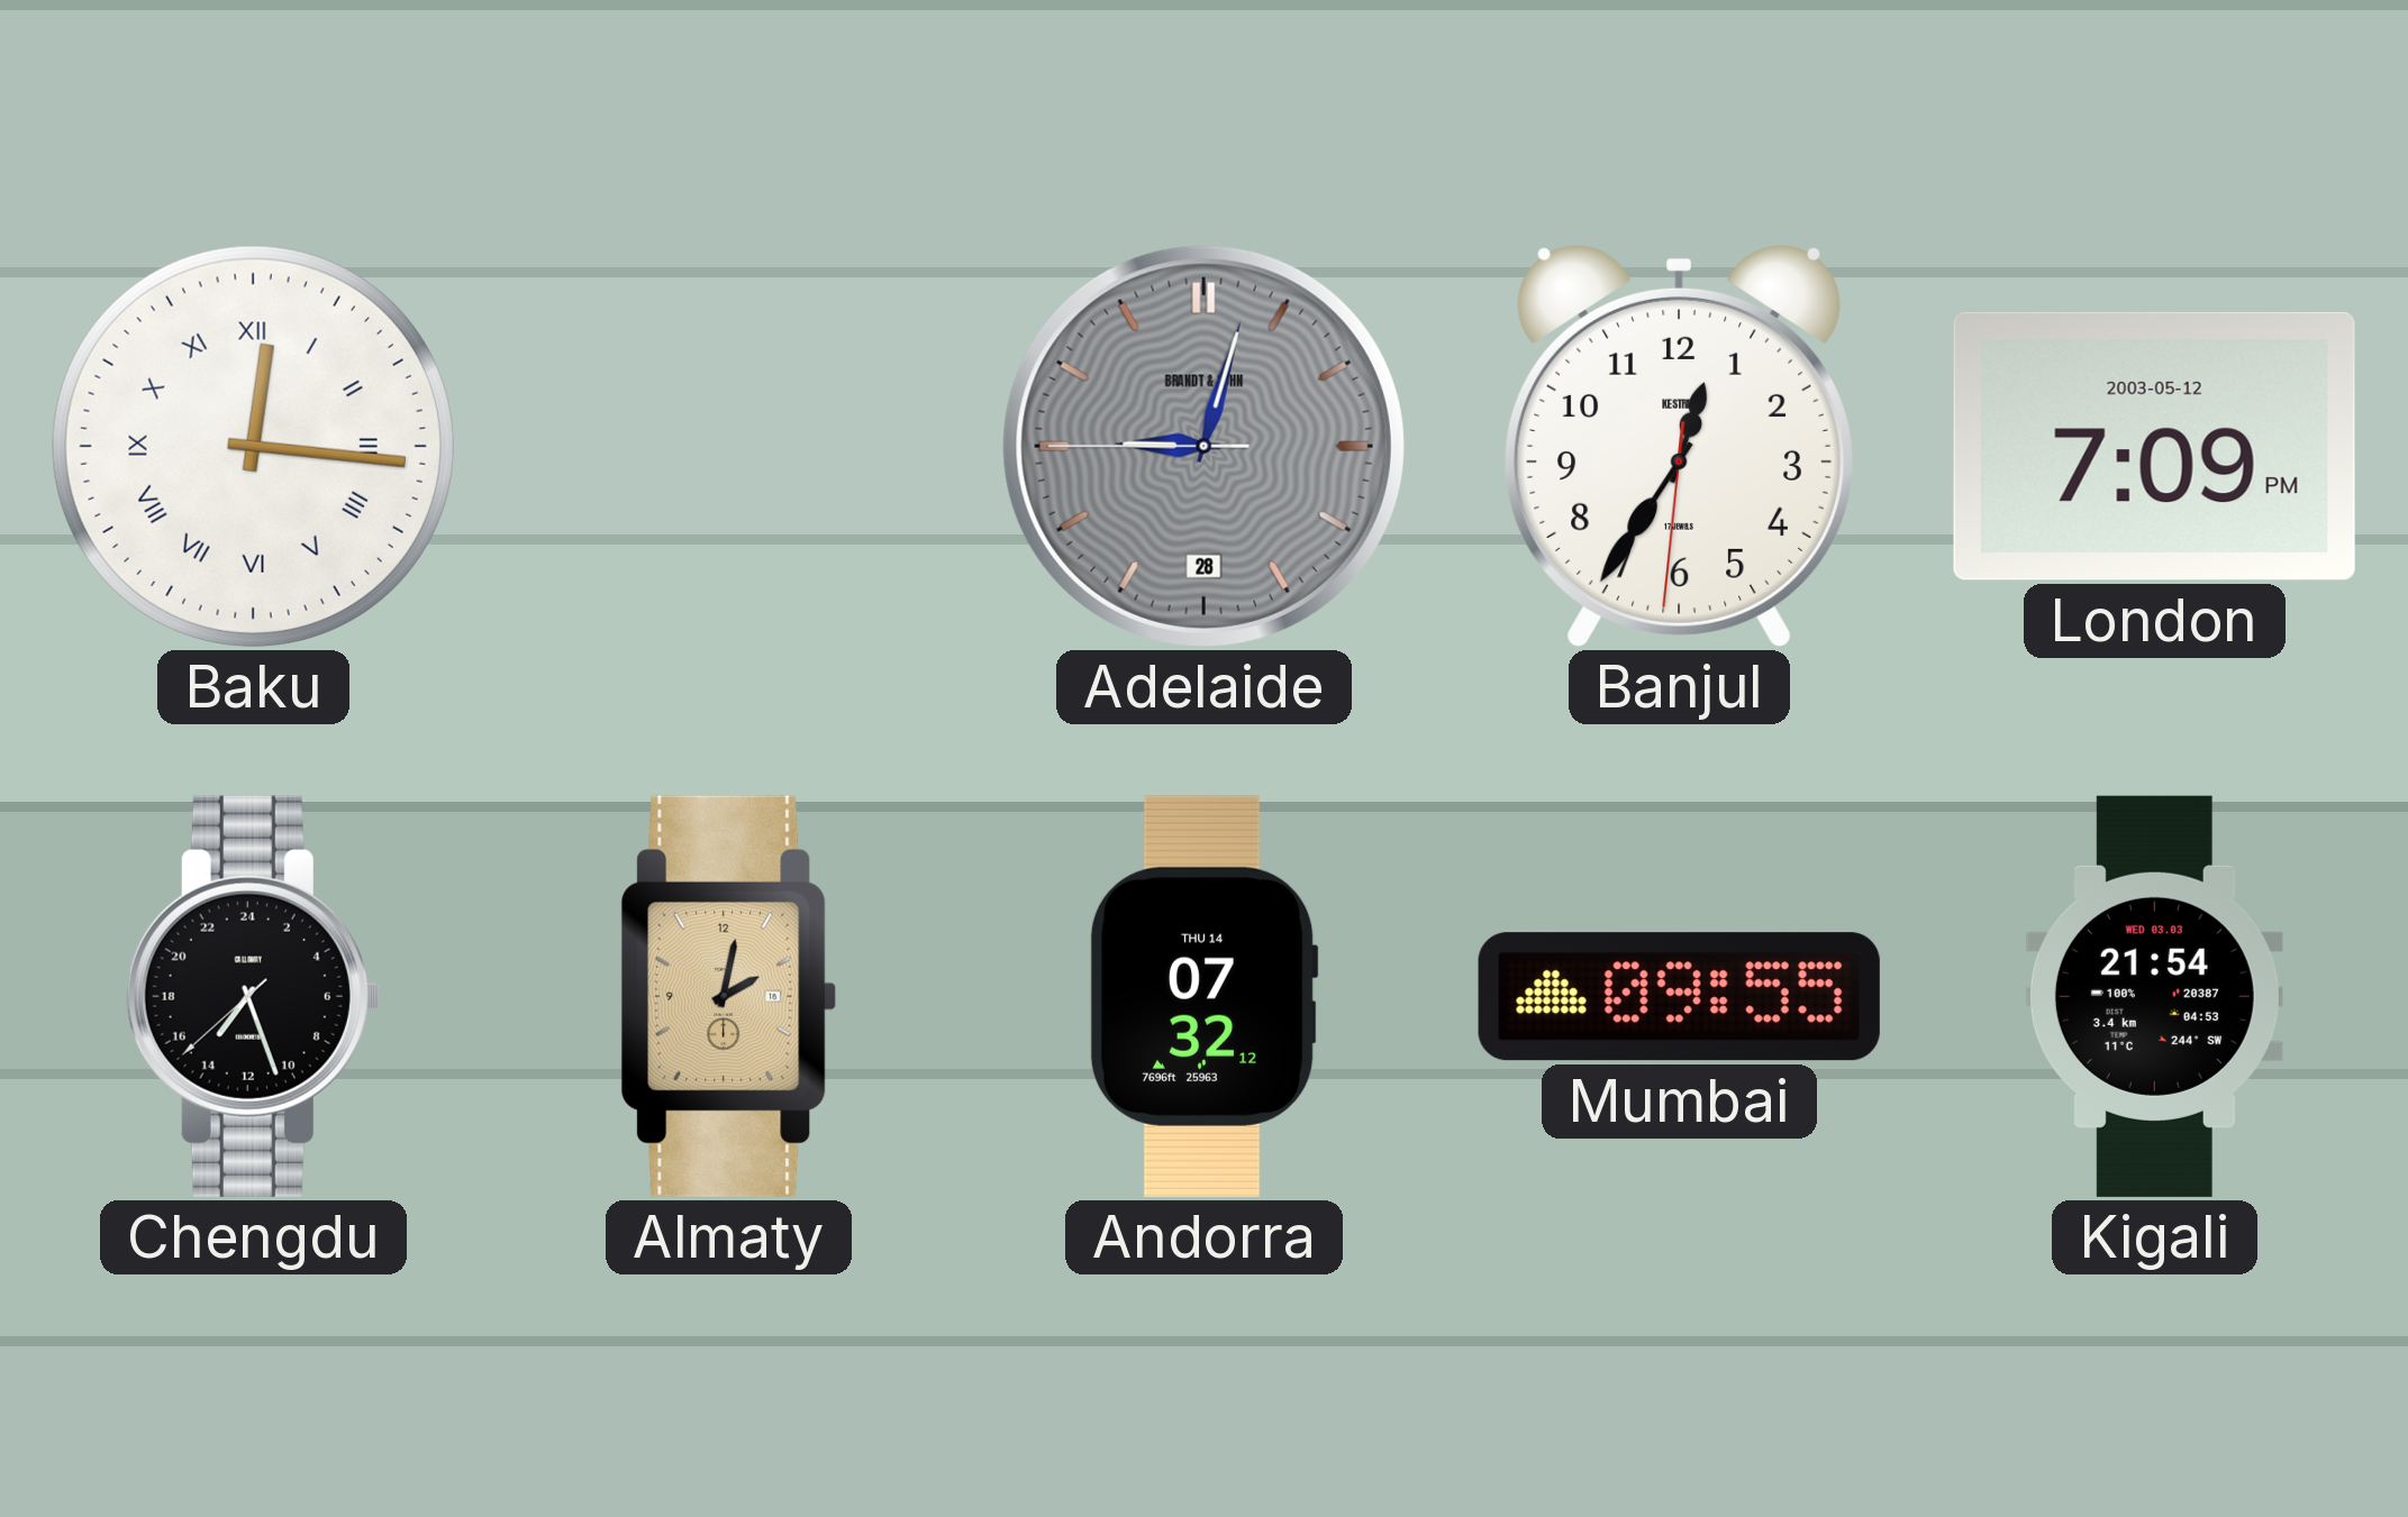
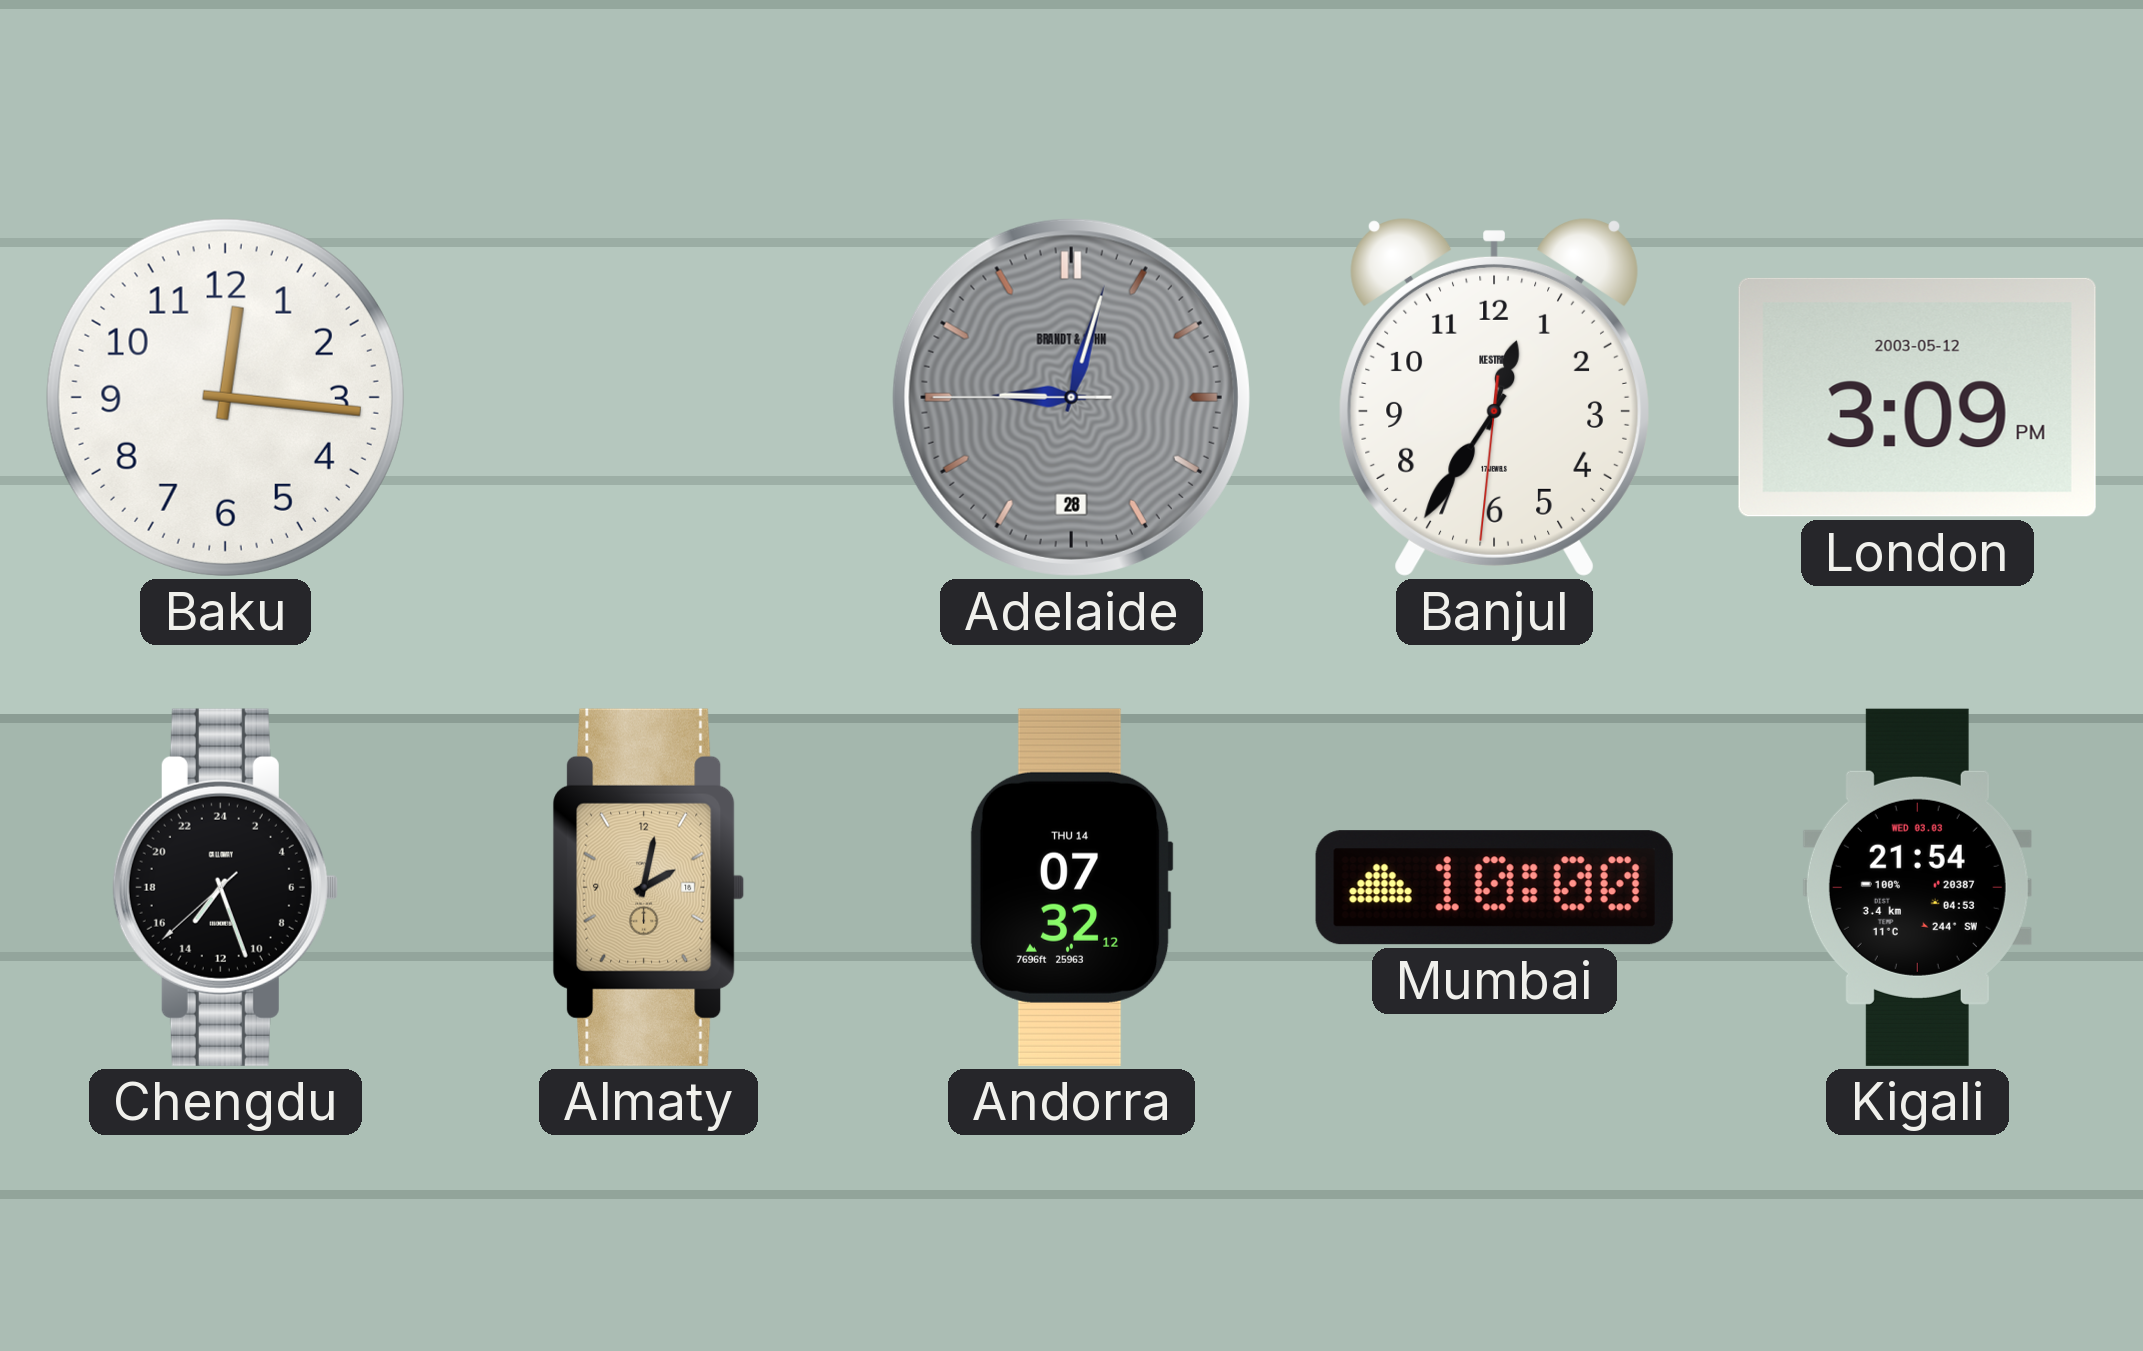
Baku numerals: Roman -> Arabic (225, 397)
London: 7:09 -> 3:09 (1917, 397)
Mumbai: 09:55 -> 10:00 (1494, 888)
